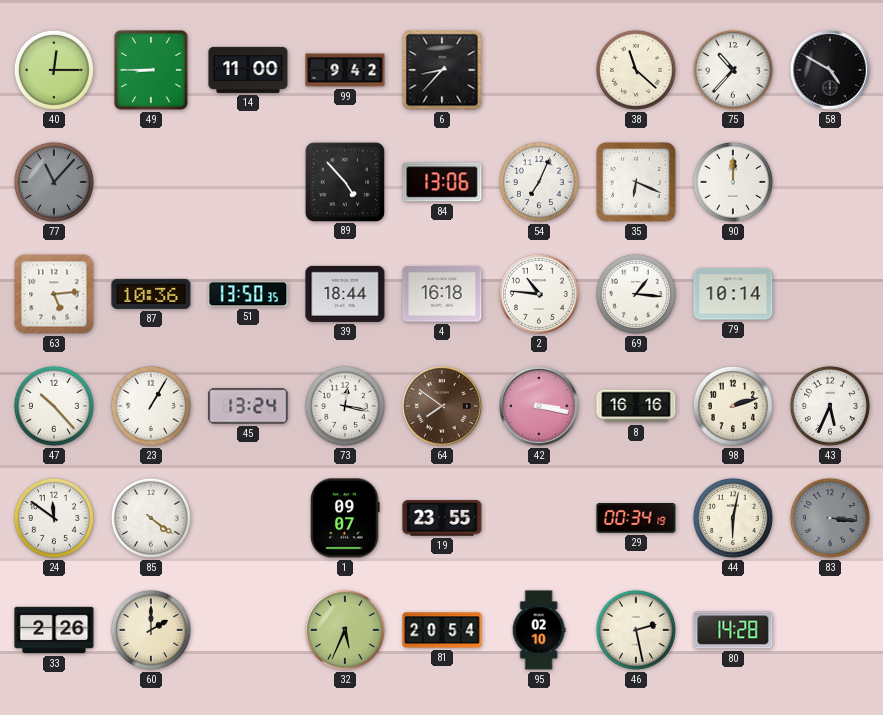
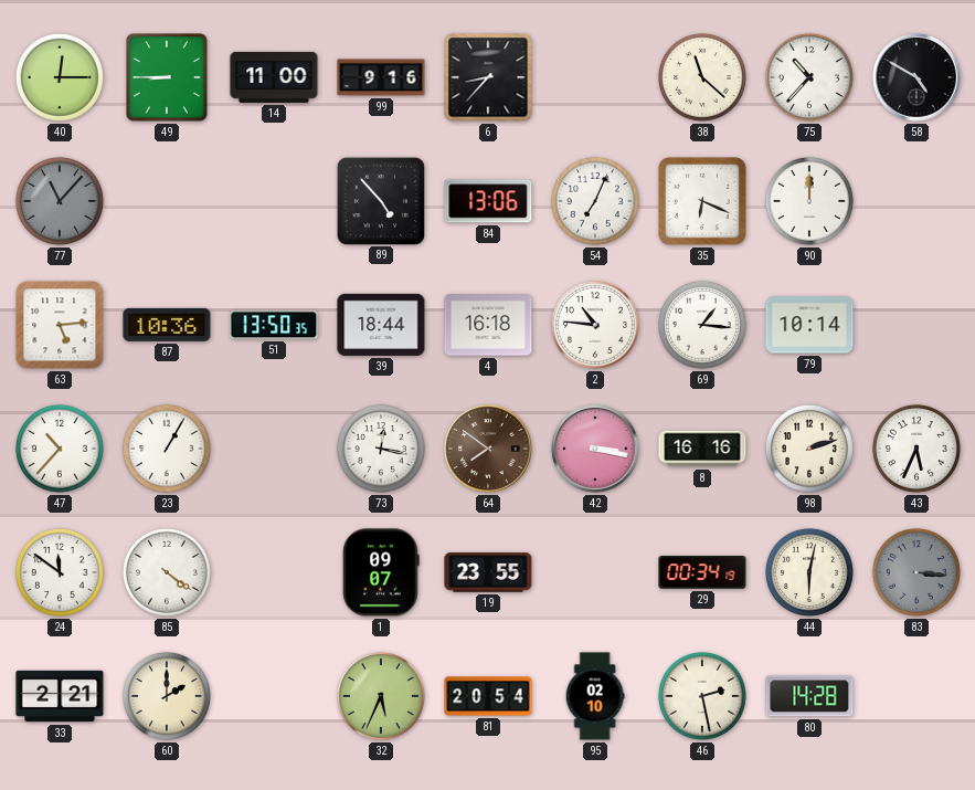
99: 9:42 -> 9:16 (381, 77)
47: 10:23 -> 10:37 (60, 449)
45: 13:24 -> none (248, 406)
33: 2:26 -> 2:21 (60, 696)
